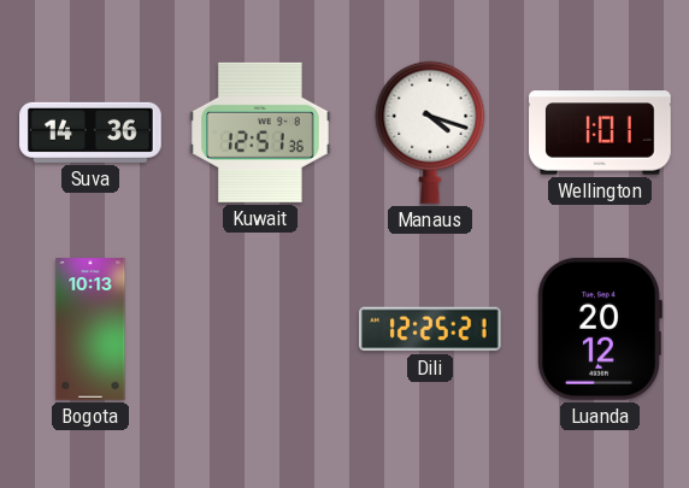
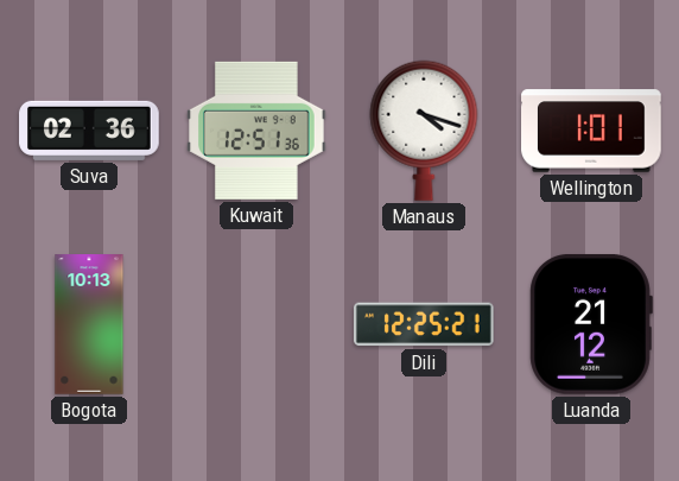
Suva: 14:36 -> 02:36 (89, 131)
Luanda: 20:12 -> 21:12 (591, 324)
